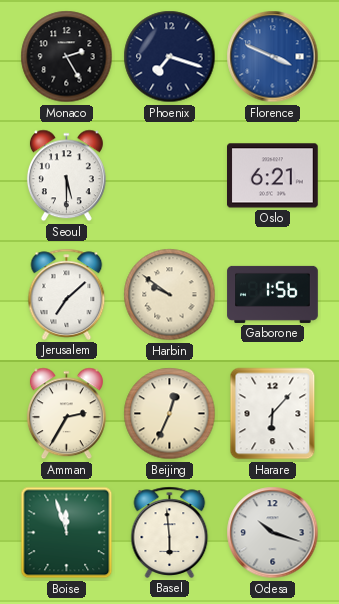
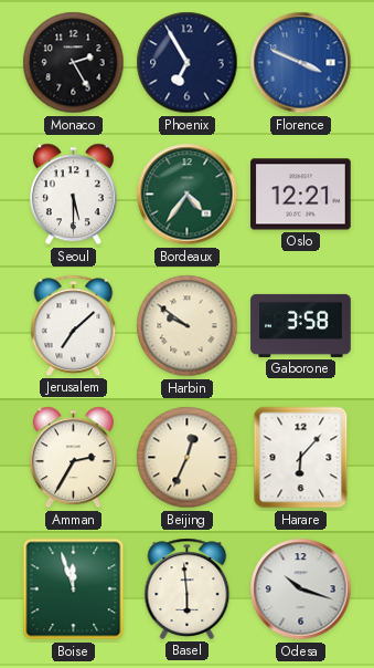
Phoenix: 7:18 -> 6:55 (188, 63)
Bordeaux: none -> 4:36 (188, 195)
Oslo: 6:21 -> 12:21 (301, 195)
Gaborone: 1:56 -> 3:58 (301, 325)
